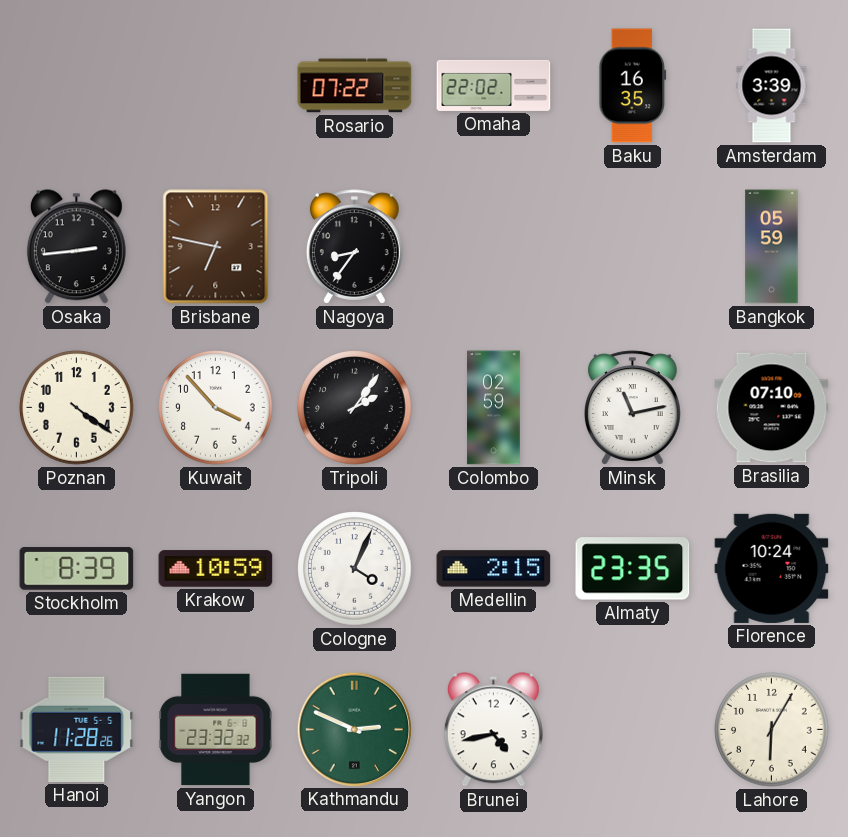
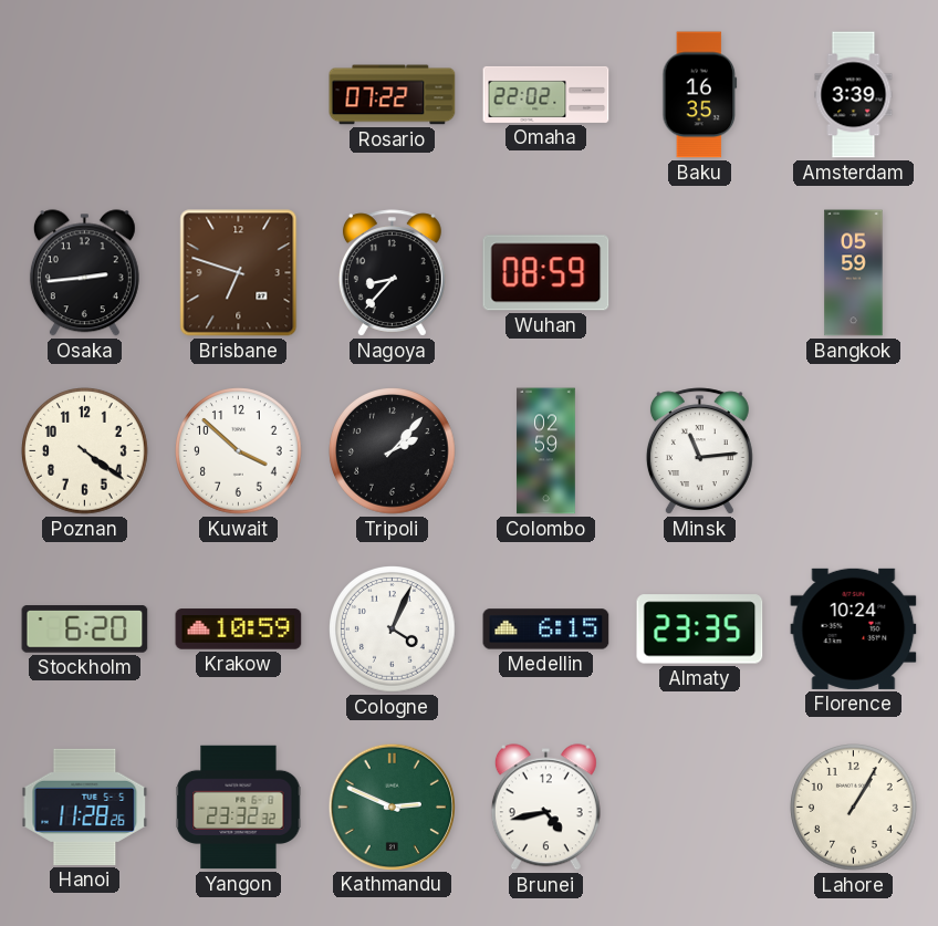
Brisbane: 6:47 -> 6:48 (239, 273)
Nagoya: 8:36 -> 8:37 (392, 273)
Wuhan: none -> 08:59 (546, 273)
Kuwait: 3:53 -> 3:52 (239, 451)
Tripoli: 2:06 -> 2:07 (393, 451)
Minsk: 11:13 -> 11:14 (699, 451)
Brasilia: 07:10 -> none (772, 408)
Stockholm: 8:39 -> 6:20 (85, 630)
Medellin: 2:15 -> 6:15 (546, 630)
Lahore: 6:05 -> 1:05 (854, 808)
